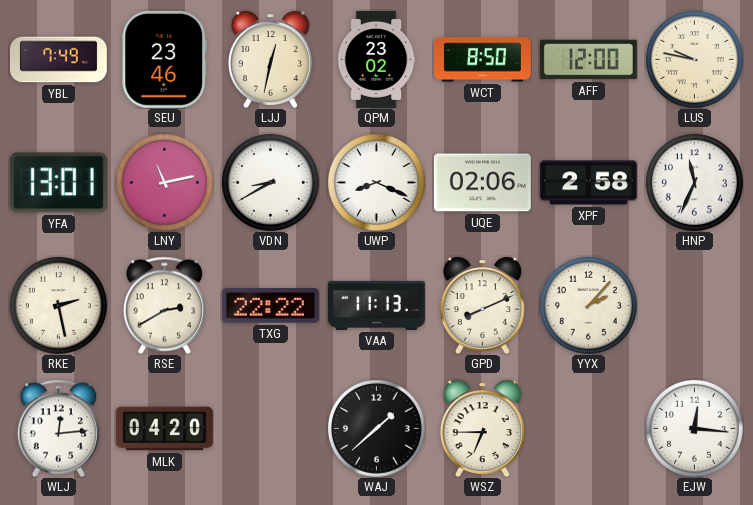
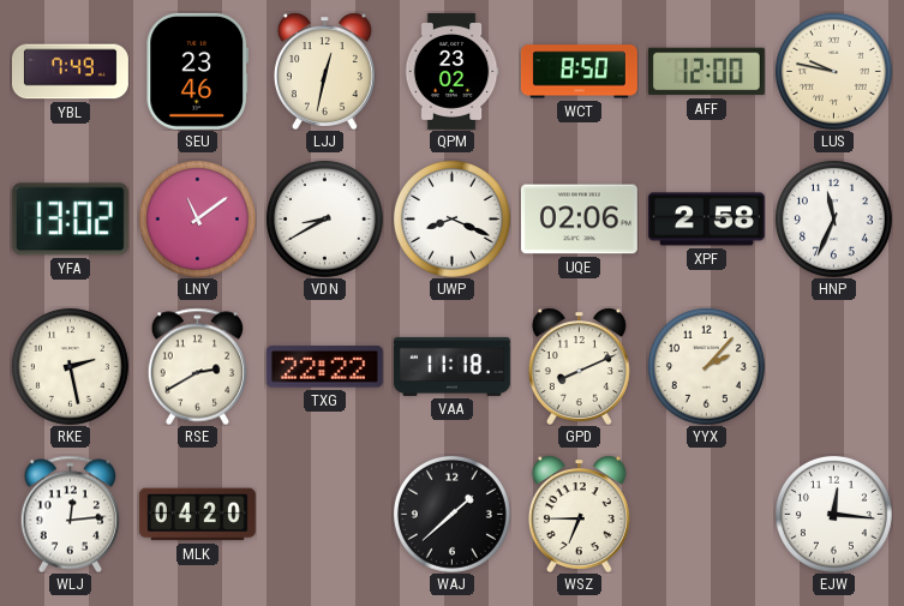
YFA: 13:01 -> 13:02 (70, 220)
LNY: 11:13 -> 11:09 (197, 218)
VAA: 11:13 -> 11:18 (451, 366)
